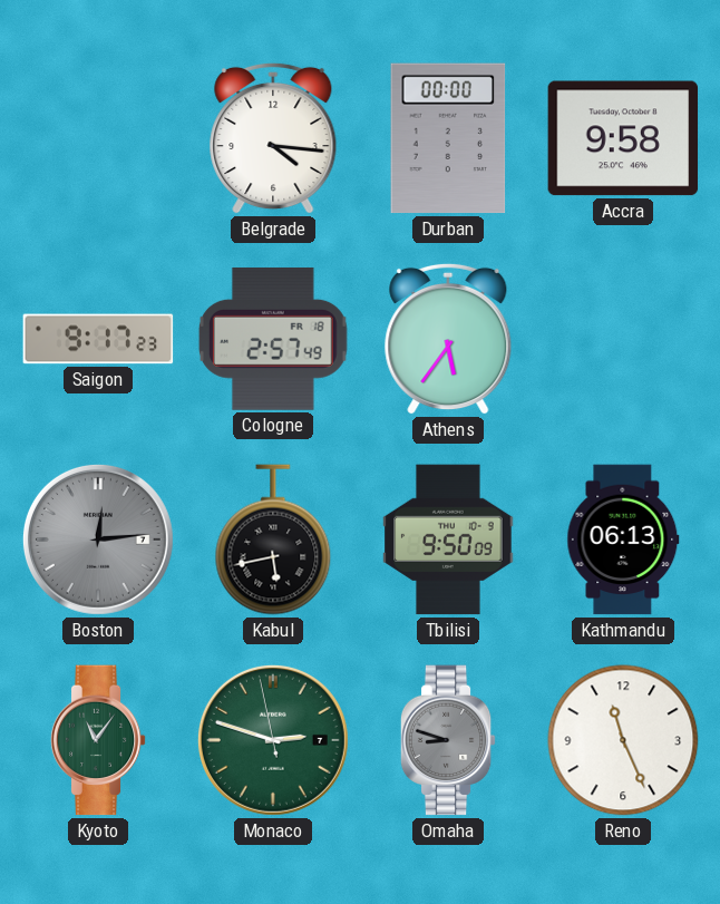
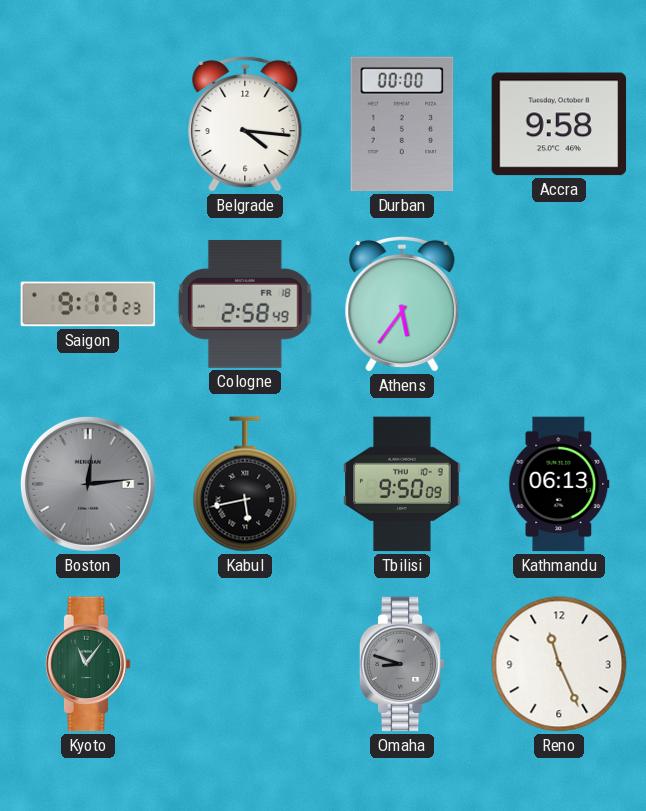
Cologne: 2:57 -> 2:58 (245, 304)
Monaco: 2:47 -> none (273, 740)
